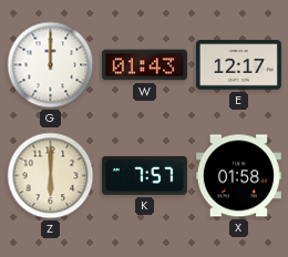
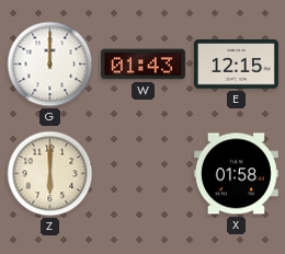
E: 12:17 -> 12:15 (236, 65)
K: 7:57 -> none (144, 175)
